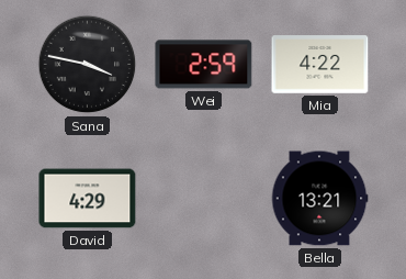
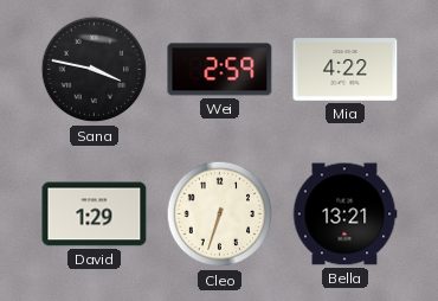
David: 4:29 -> 1:29 (95, 214)
Cleo: none -> 6:33 (220, 214)
